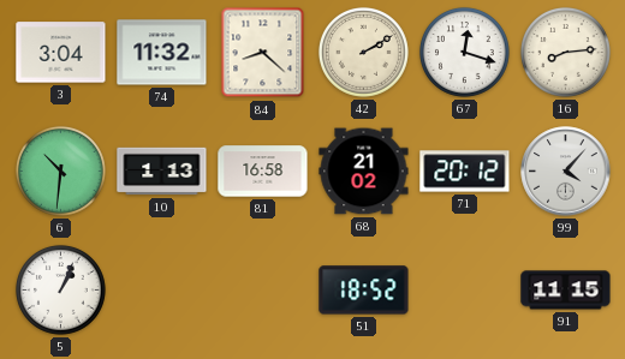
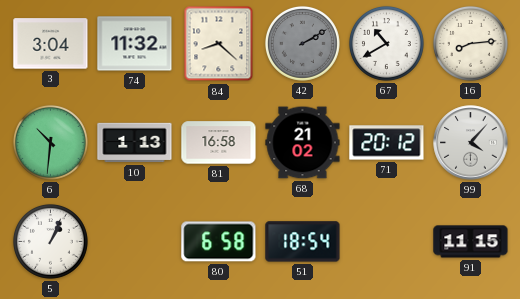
42 dial: cream -> grey (302, 43)
67: 12:18 -> 10:40 (386, 43)
80: none -> 6:58 (219, 242)
51: 18:52 -> 18:54 (303, 242)
